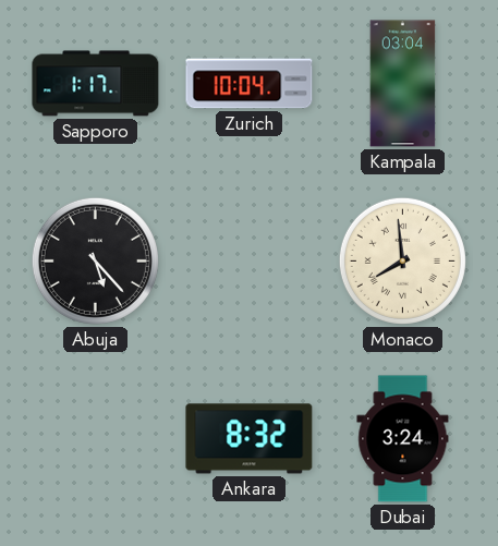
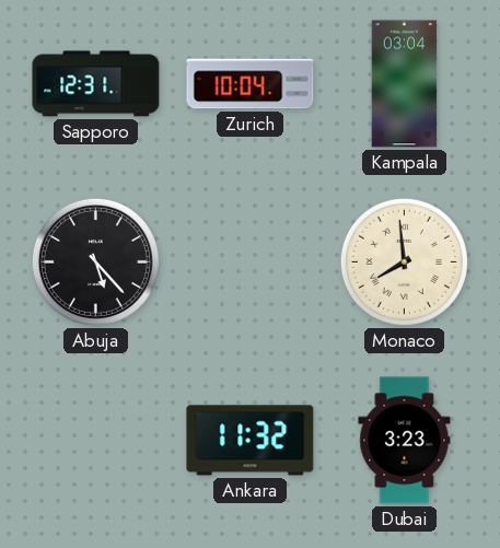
Sapporo: 1:17 -> 12:31 (96, 84)
Ankara: 8:32 -> 11:32 (251, 441)
Dubai: 3:24 -> 3:23 (405, 441)
